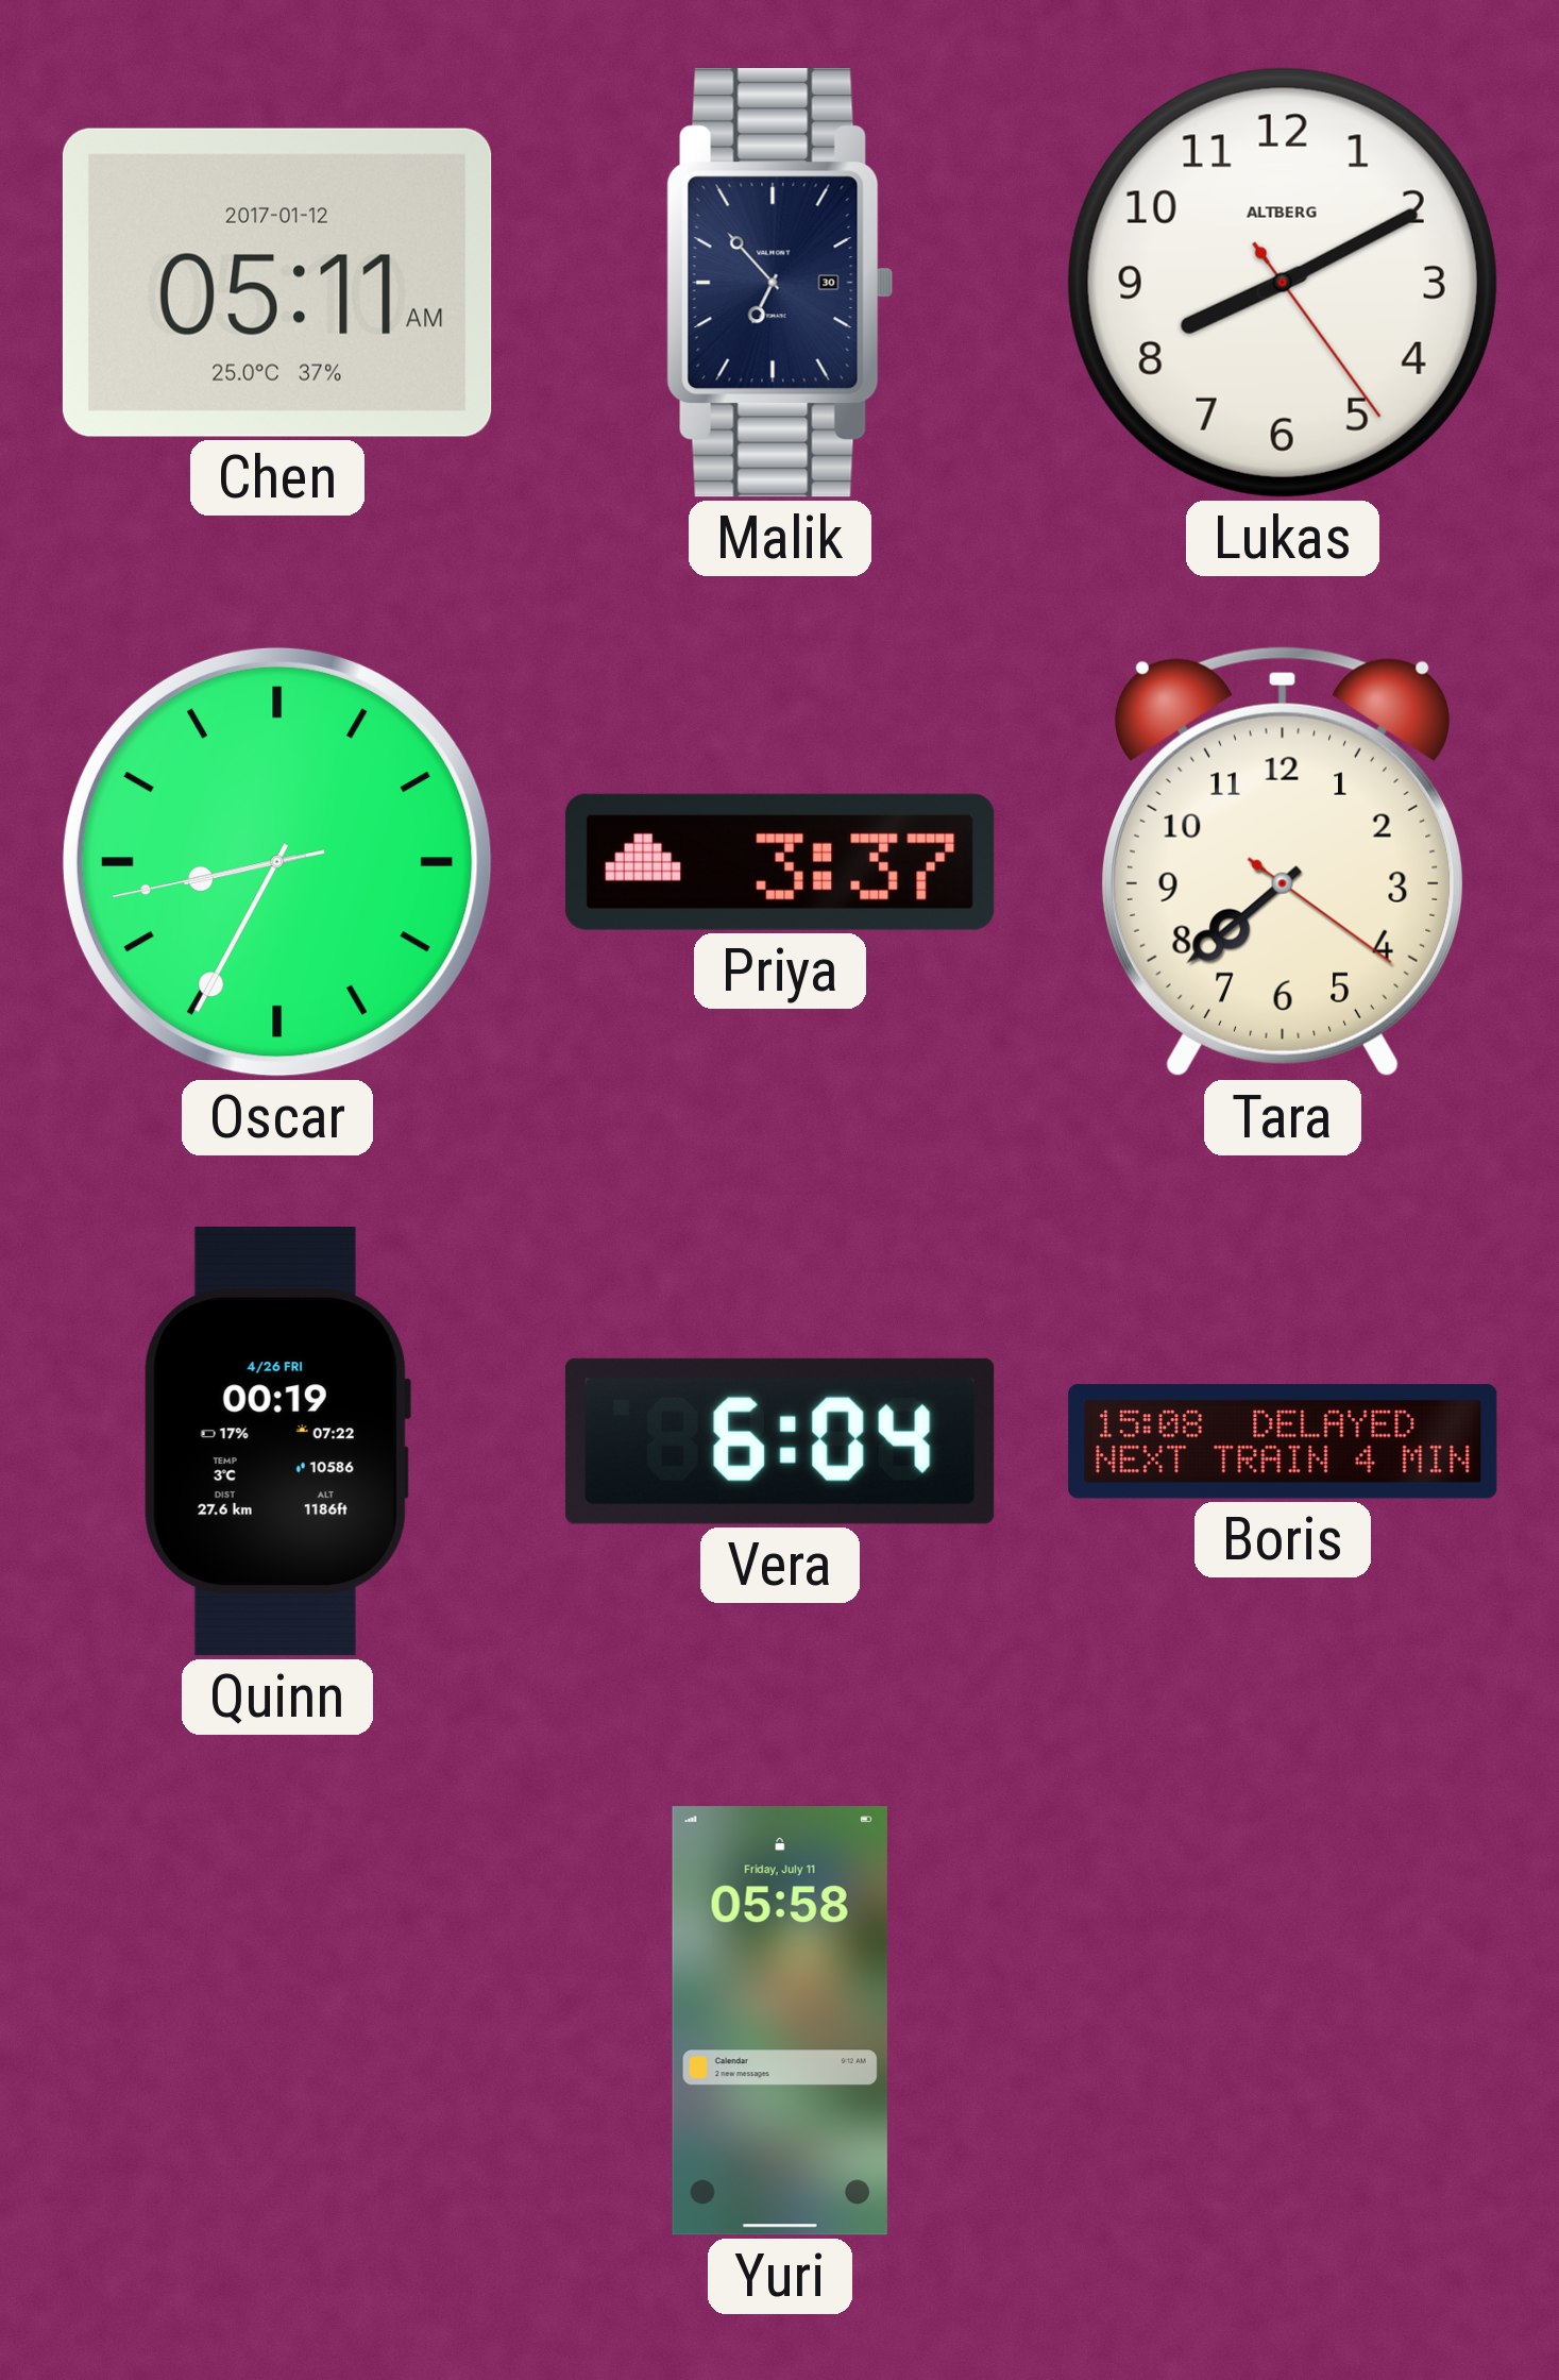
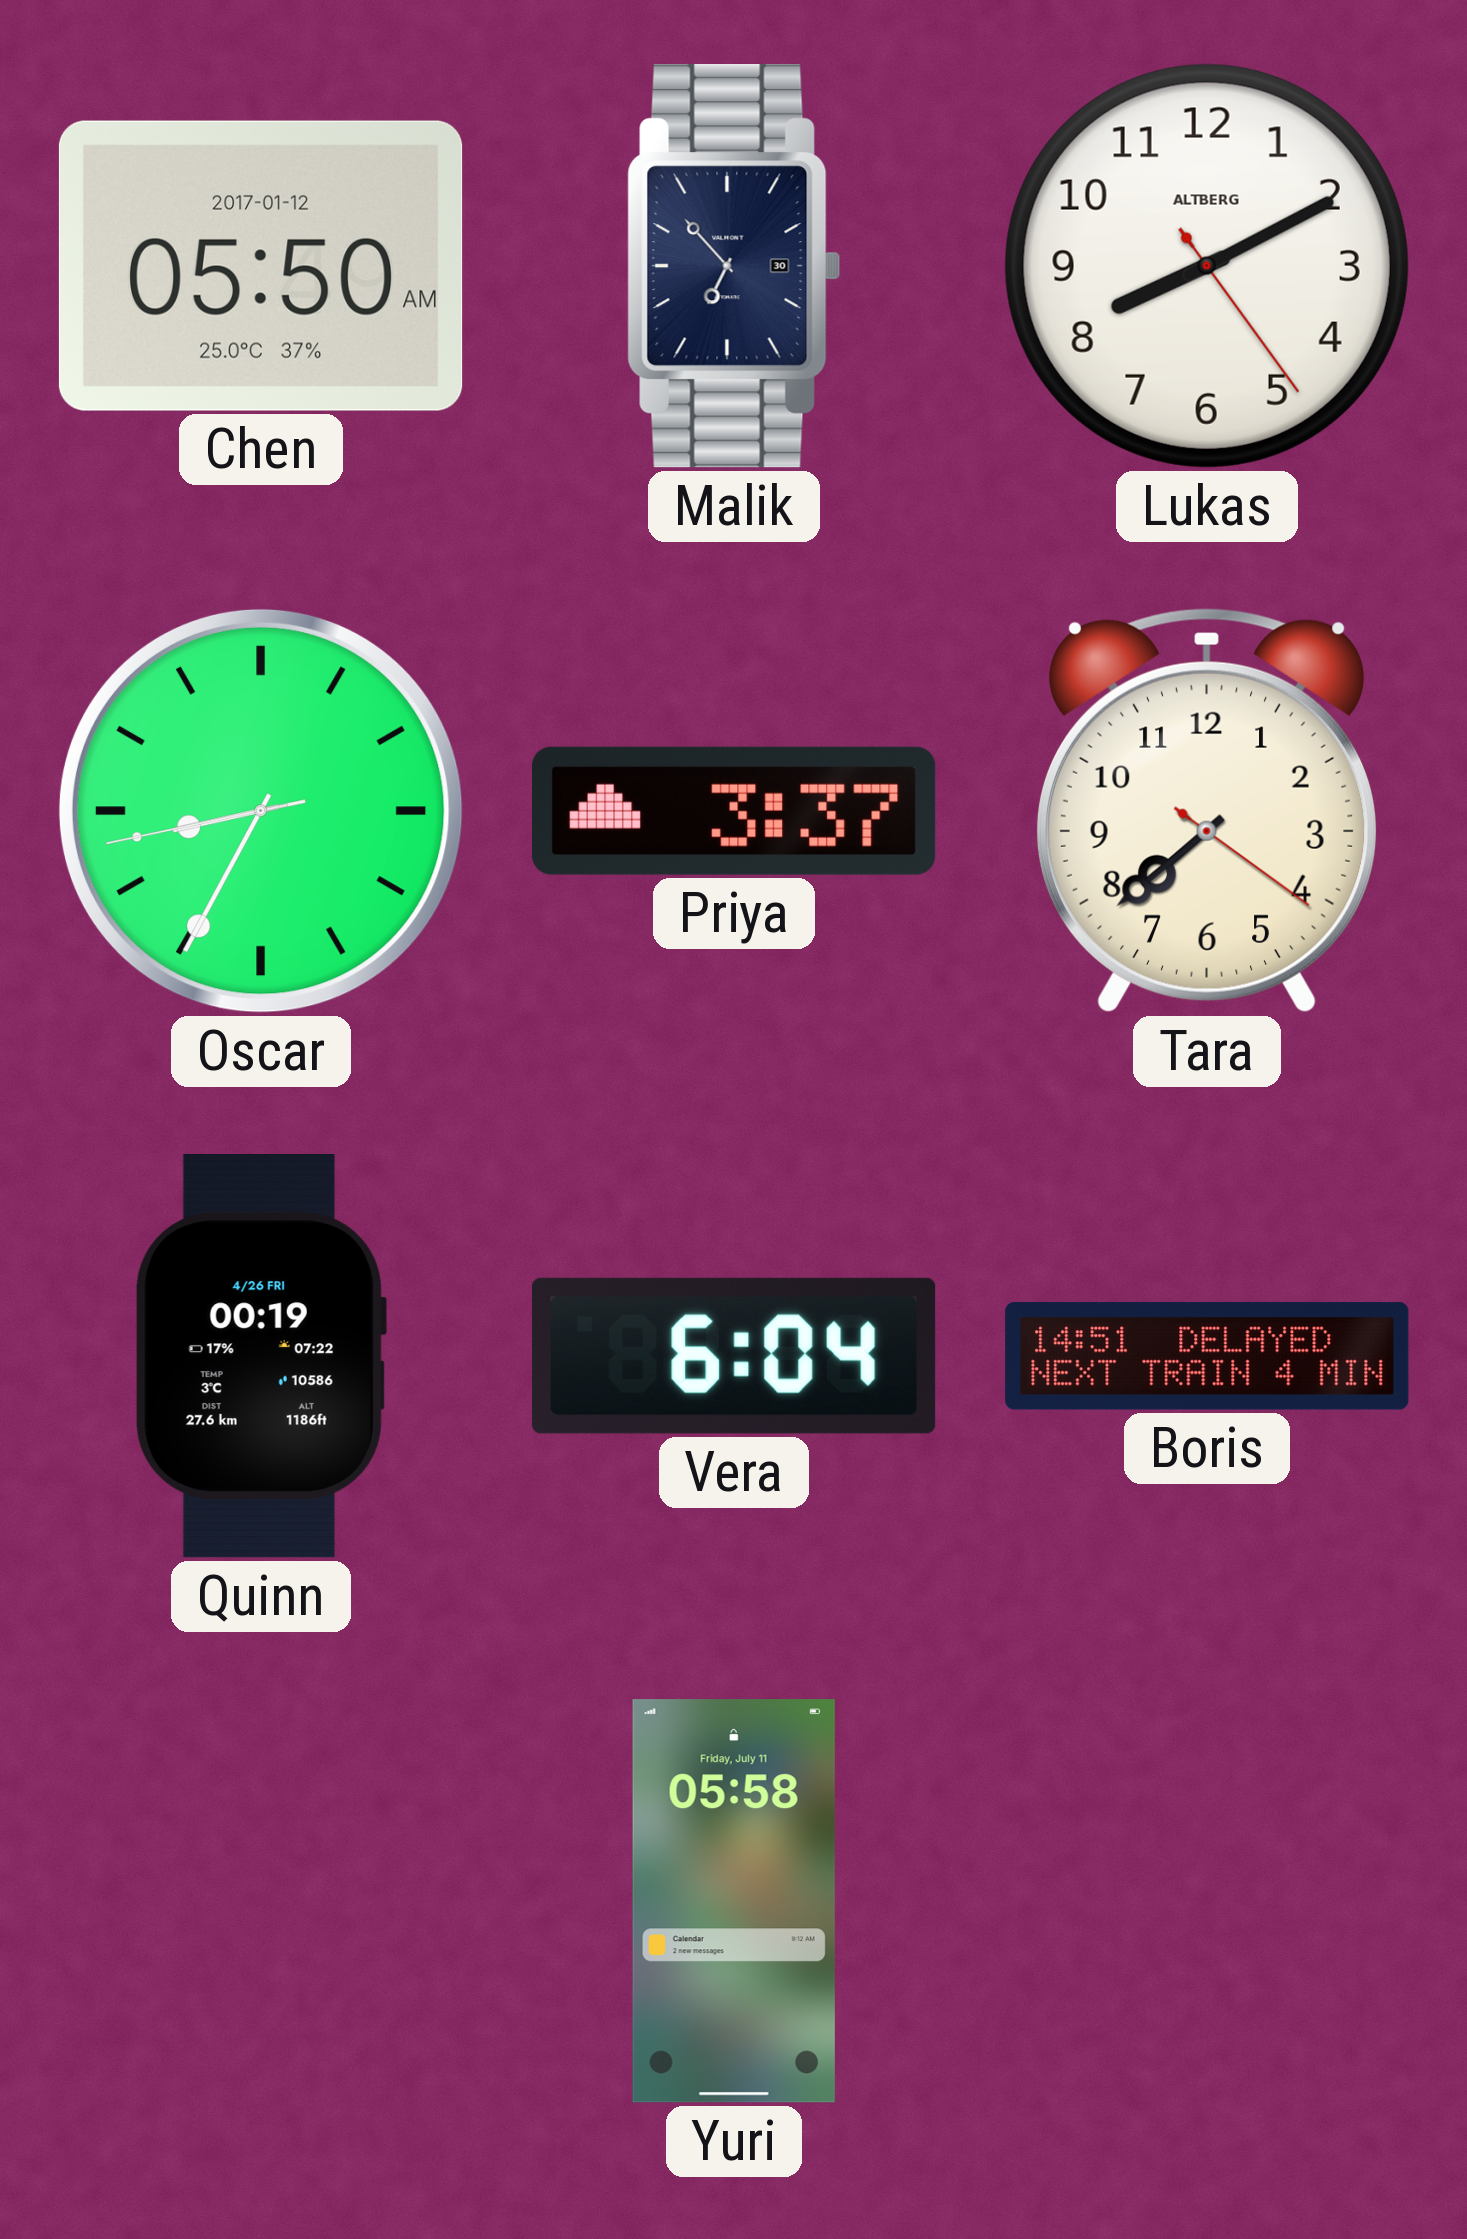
Chen: 05:11 -> 05:50 (261, 266)
Boris: 15:08 -> 14:51 (1207, 1356)
